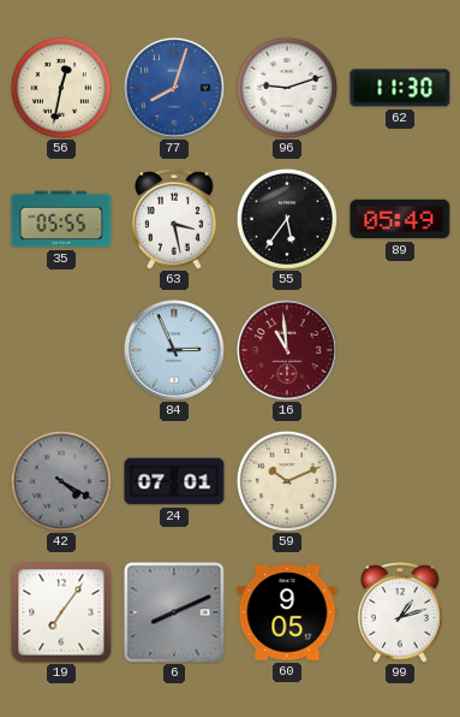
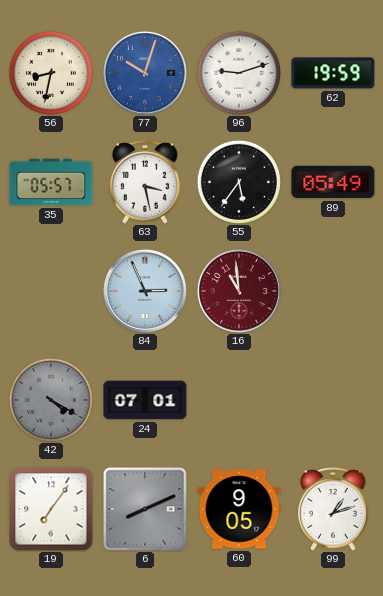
56: 12:32 -> 8:32 (51, 73)
77: 8:03 -> 10:03 (145, 73)
62: 11:30 -> 19:59 (333, 73)
35: 05:55 -> 05:57 (51, 182)
59: 10:11 -> none (287, 481)
